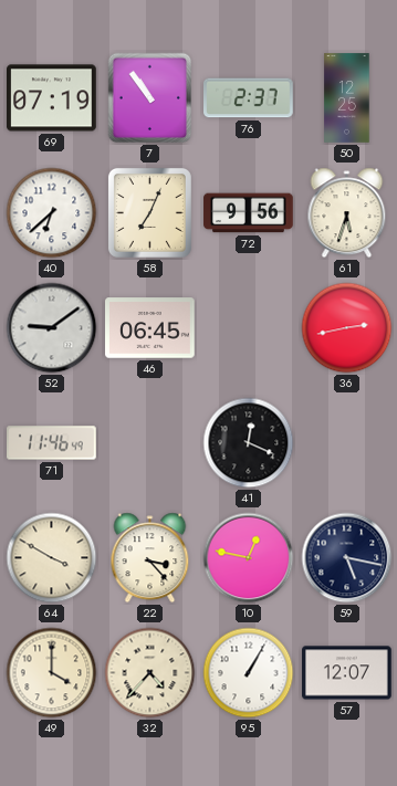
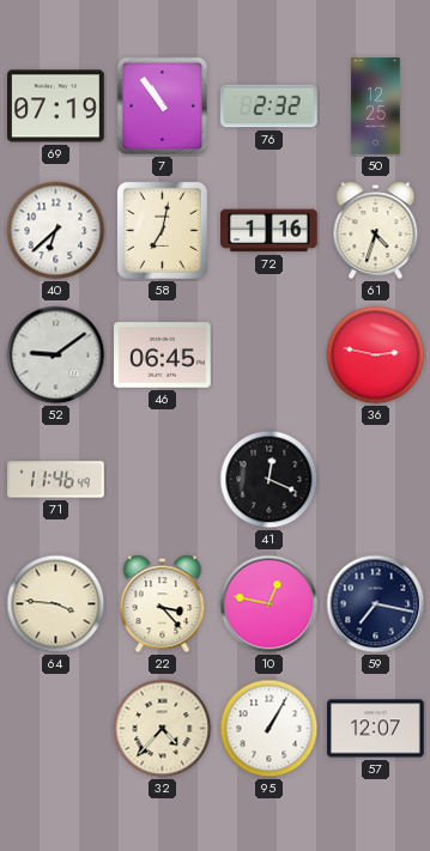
76: 2:37 -> 2:32 (269, 107)
58: 7:04 -> 7:02 (162, 230)
72: 9:56 -> 1:16 (269, 231)
61: 5:33 -> 4:33 (376, 231)
36: 2:43 -> 2:47 (376, 355)
64: 3:50 -> 3:46 (56, 604)
59: 5:17 -> 7:17 (376, 604)
49: 4:00 -> none (52, 673)
